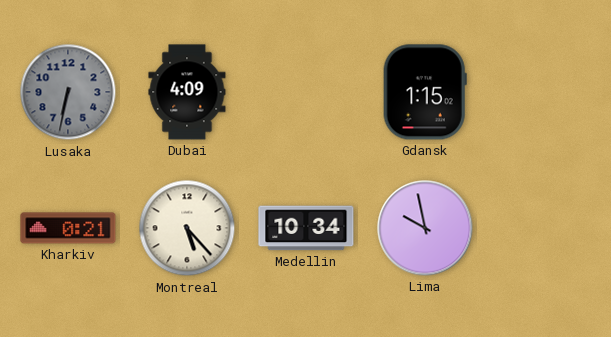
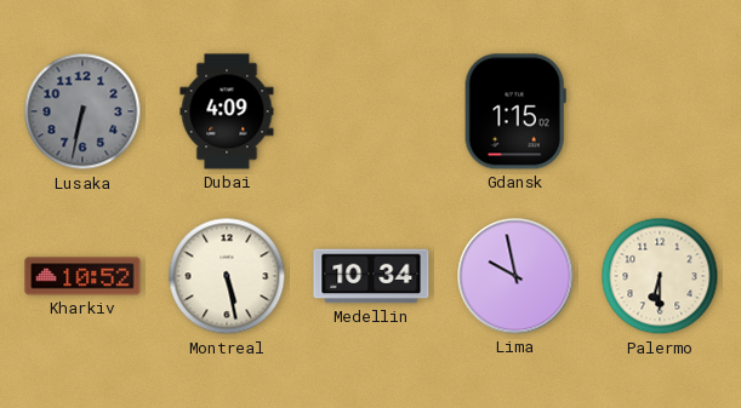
Kharkiv: 0:21 -> 10:52 (82, 276)
Montreal: 5:23 -> 5:28 (227, 276)
Palermo: none -> 6:30 (660, 276)
